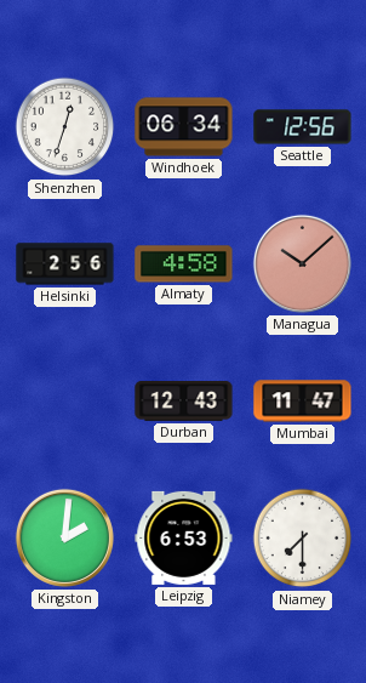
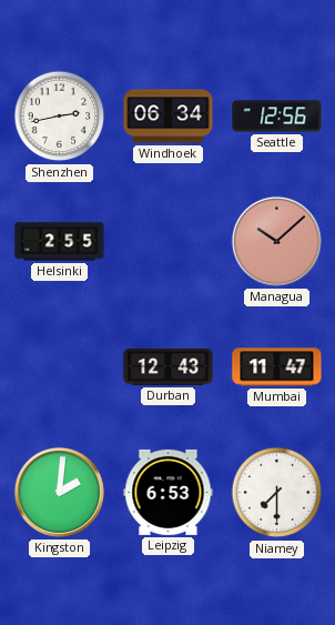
Shenzhen: 12:33 -> 2:43 (60, 117)
Helsinki: 2:56 -> 2:55 (60, 242)
Almaty: 4:58 -> none (184, 264)
